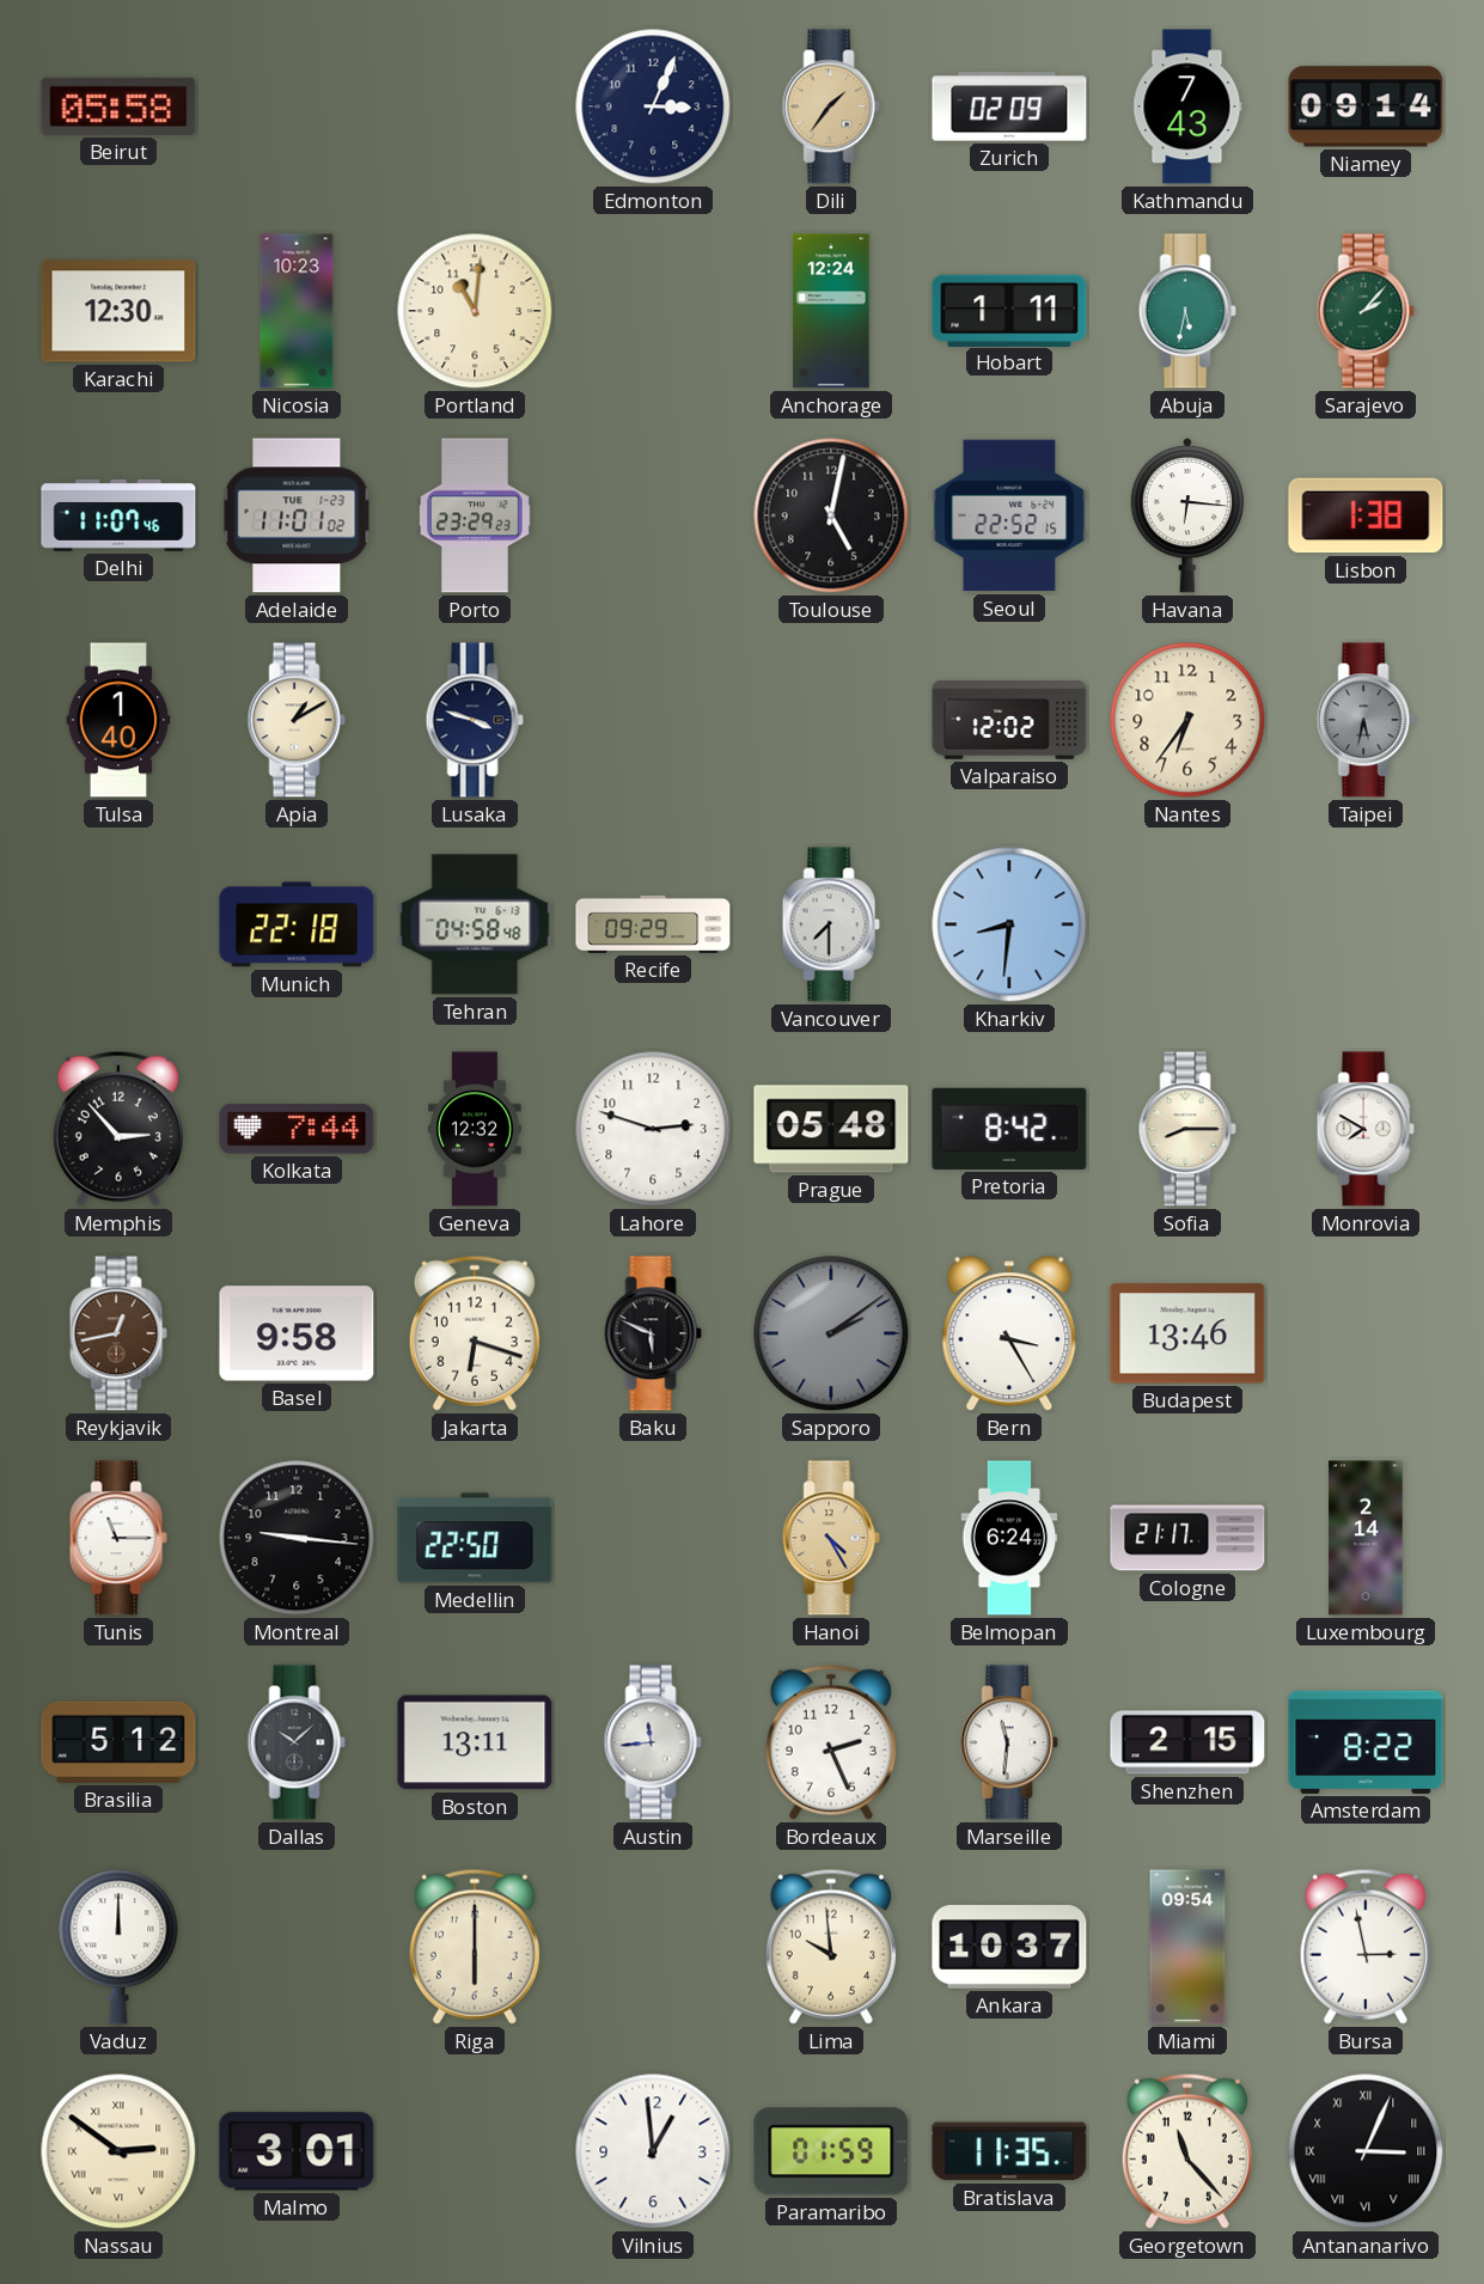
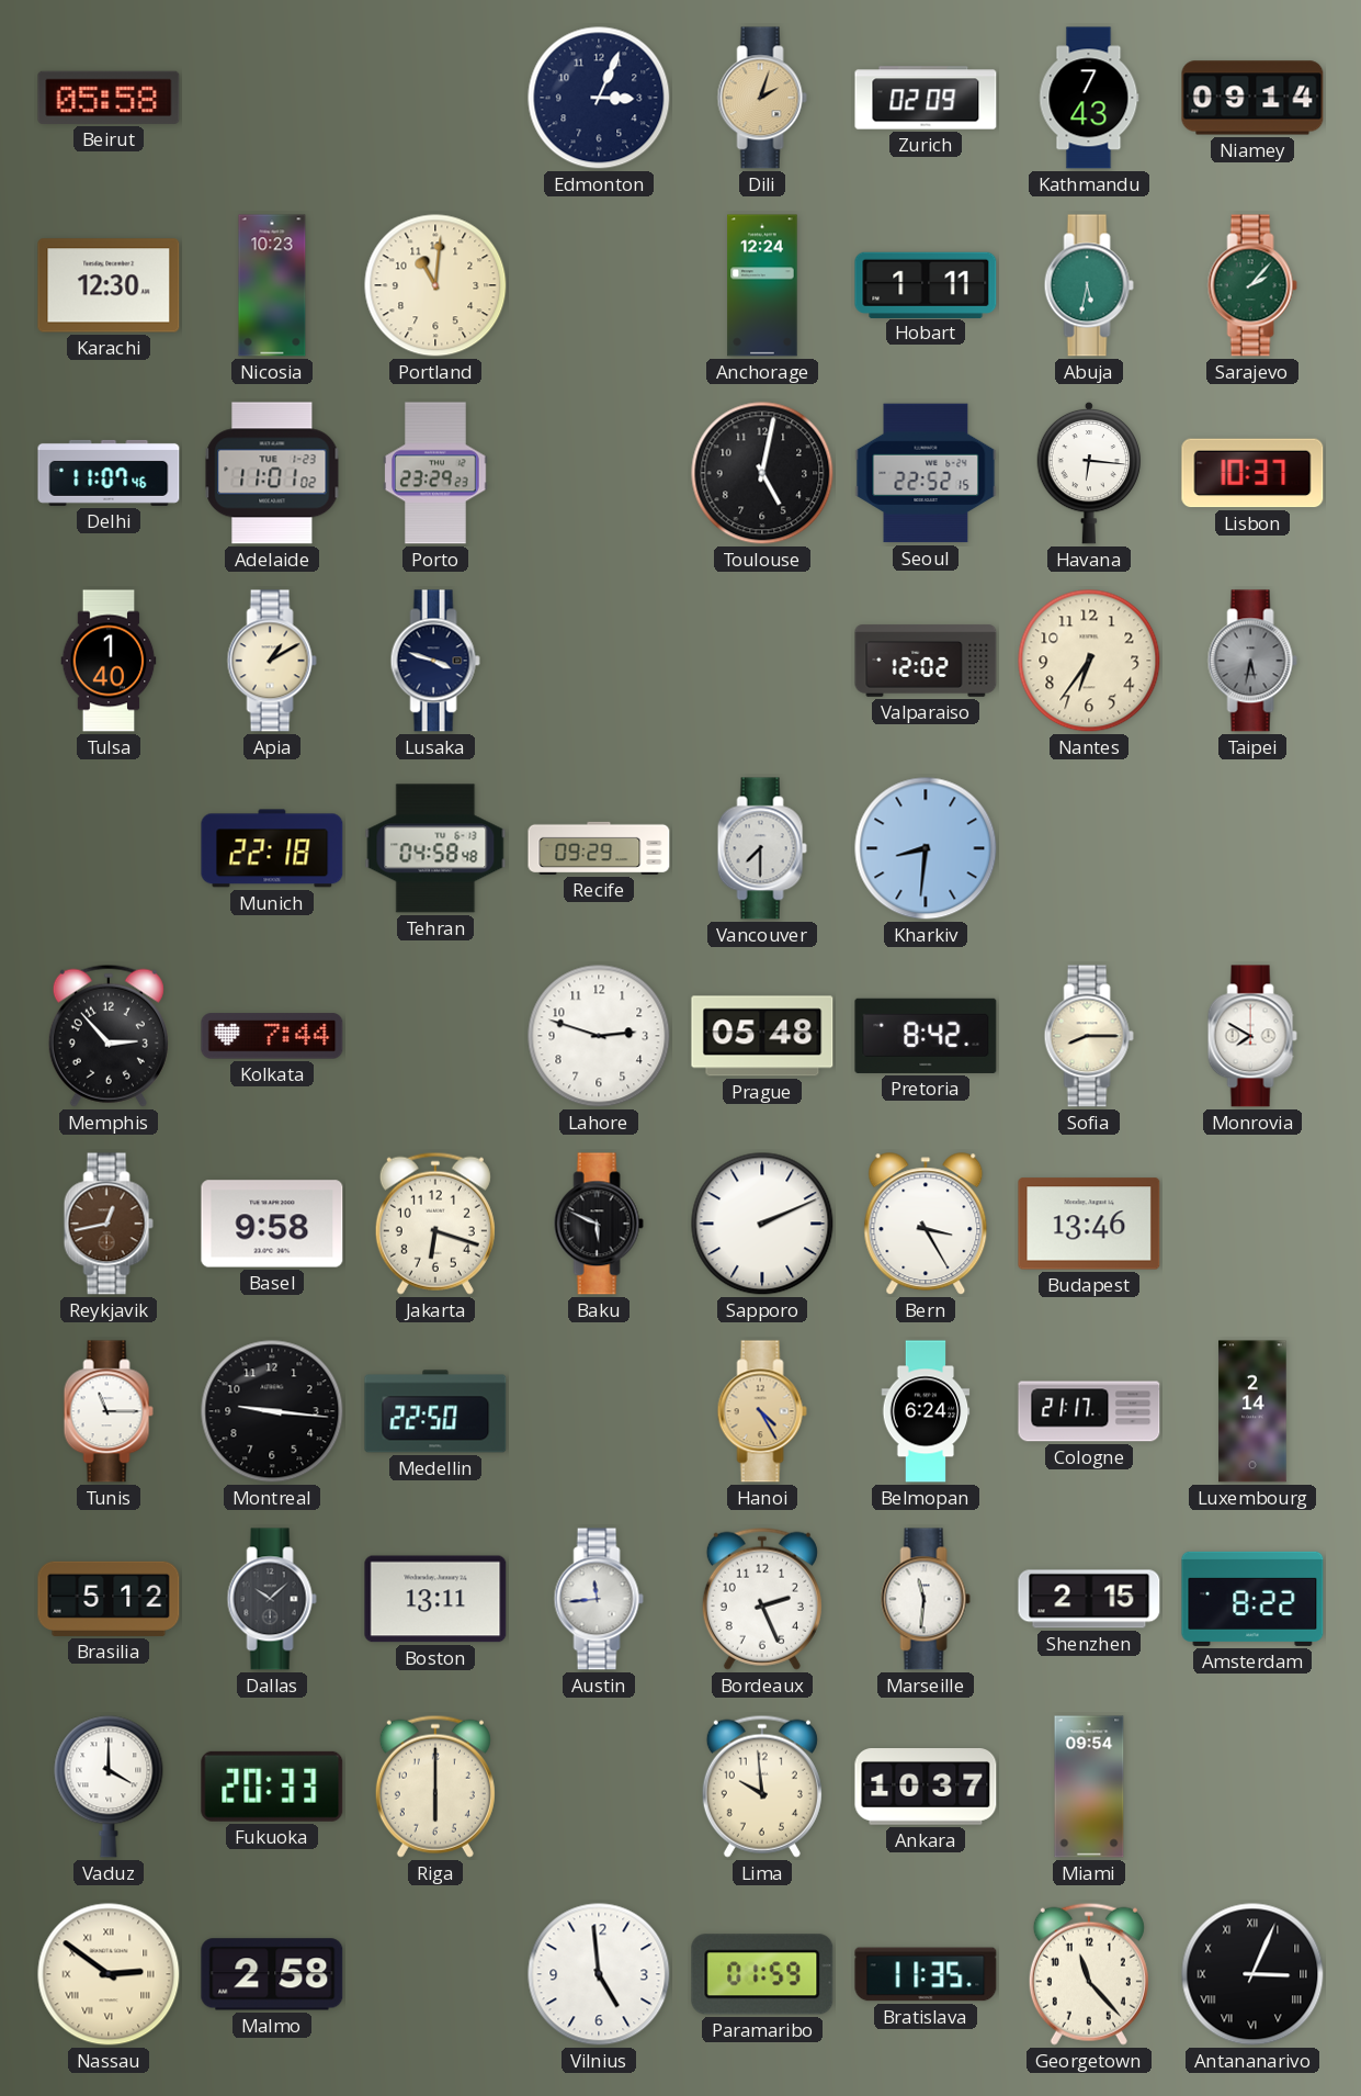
Dili: 1:36 -> 2:03 (762, 98)
Lisbon: 1:38 -> 10:37 (1252, 473)
Geneva: 12:32 -> none (476, 1129)
Sapporo: 2:09 -> 2:11 (762, 1224)
Sapporo dial: grey -> white (762, 1224)
Vaduz: 12:00 -> 4:00 (109, 1787)
Fukuoka: none -> 20:33 (272, 1787)
Bursa: 2:58 -> none (1366, 1947)
Malmo: 3:01 -> 2:58 (272, 1974)
Vilnius: 12:59 -> 4:59 (599, 1974)
